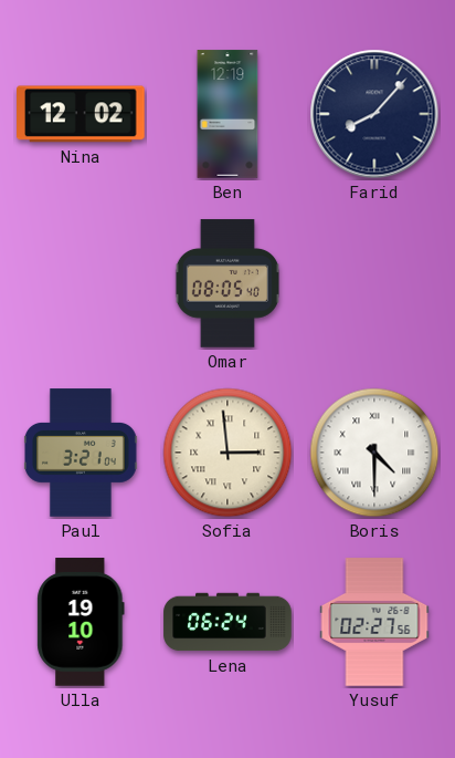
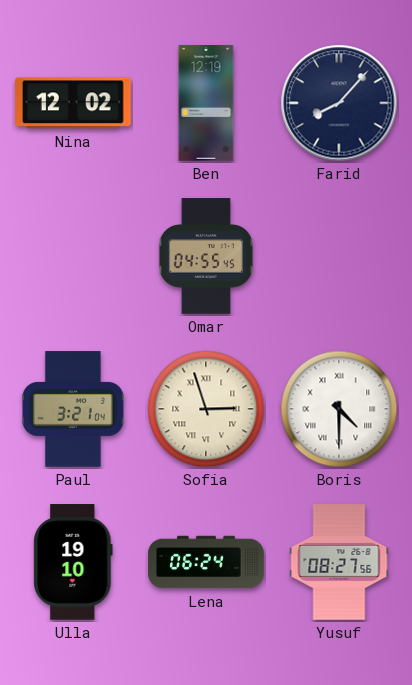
Omar: 08:05 -> 04:55 (205, 256)
Sofia: 2:59 -> 2:57 (206, 409)
Yusuf: 02:27 -> 08:27 (339, 562)
